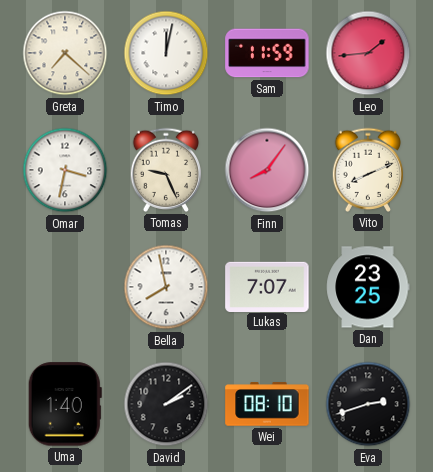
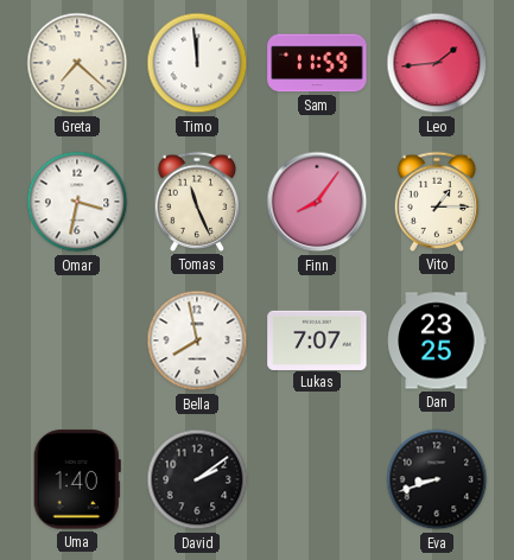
Timo: 12:02 -> 11:59 (197, 63)
Tomas: 9:26 -> 11:26 (197, 202)
Vito: 8:11 -> 1:15 (437, 202)
Wei: 08:10 -> none (267, 404)
Eva: 2:42 -> 8:42 (437, 479)
